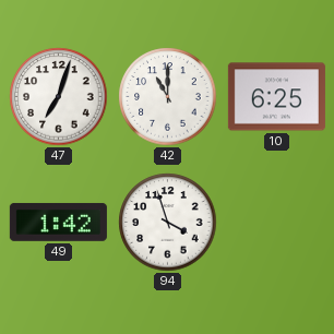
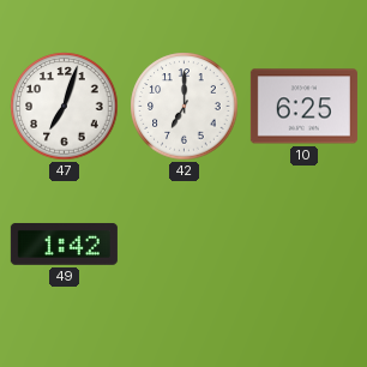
42: 11:00 -> 7:00 (185, 107)
94: 3:57 -> none (168, 223)
